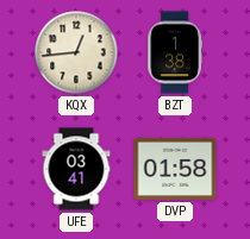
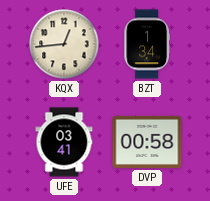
BZT: 1:38 -> 1:34 (147, 44)
DVP: 01:58 -> 00:58 (147, 142)
